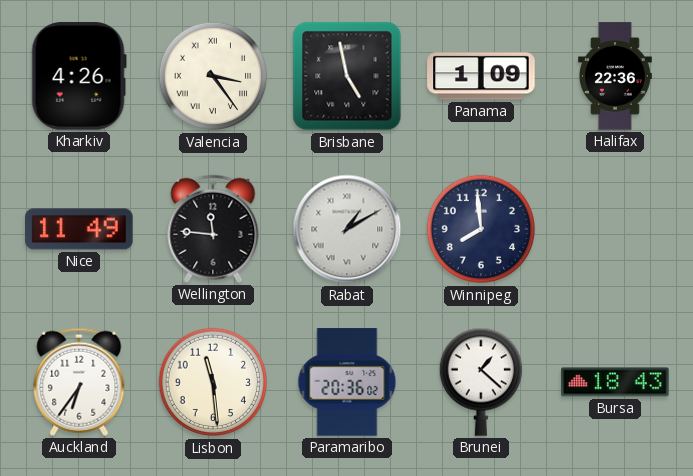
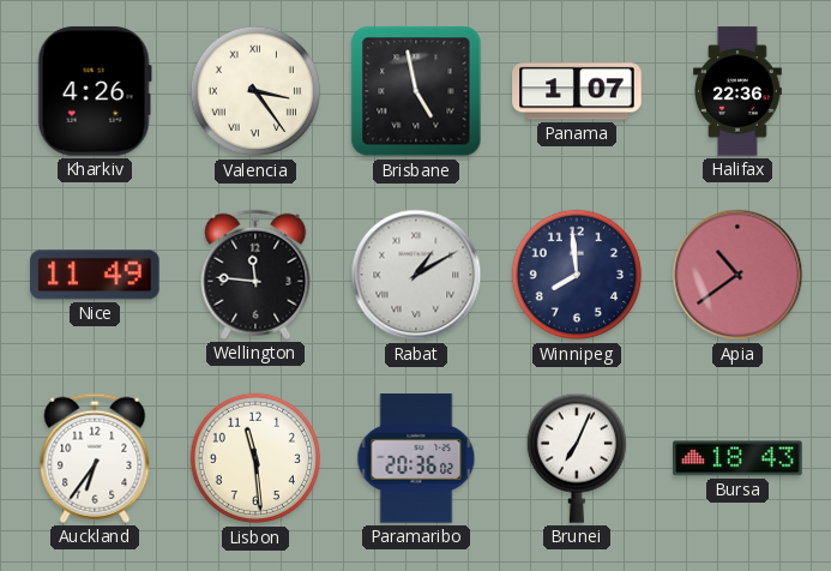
Panama: 1:09 -> 1:07 (577, 91)
Apia: none -> 10:39 (737, 275)
Brunei: 1:22 -> 7:04 (576, 458)
